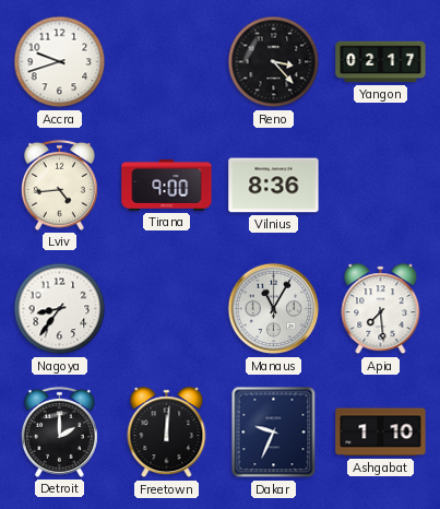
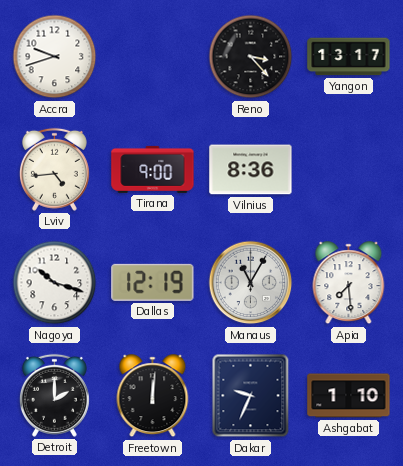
Yangon: 02:17 -> 13:17 (349, 57)
Nagoya: 8:36 -> 10:18 (55, 283)
Dallas: none -> 12:19 (153, 282)
